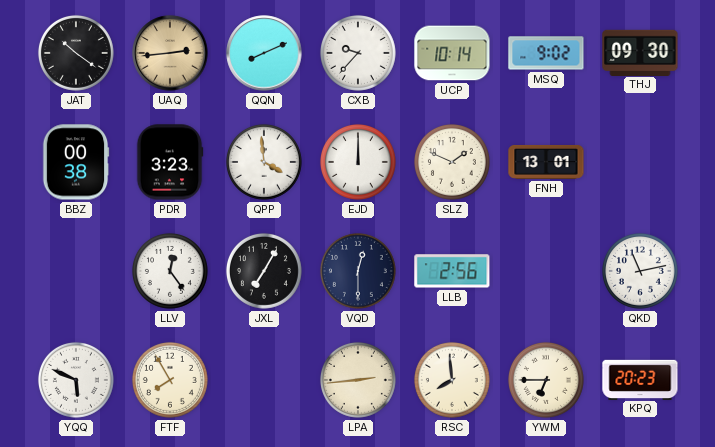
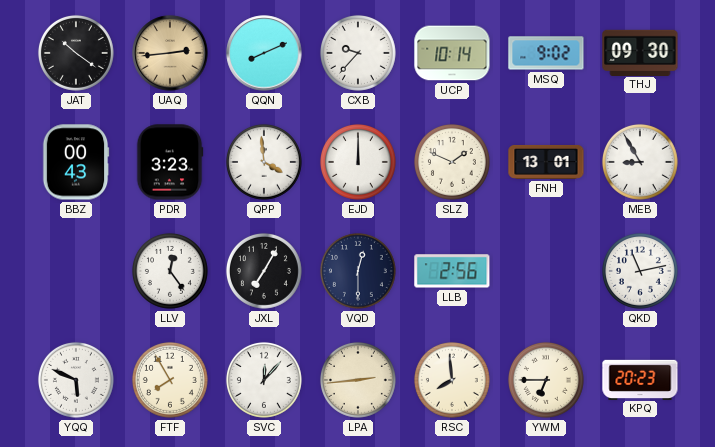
BBZ: 00:38 -> 00:43 (76, 162)
MEB: none -> 8:55 (640, 162)
SVC: none -> 12:07 (264, 380)
